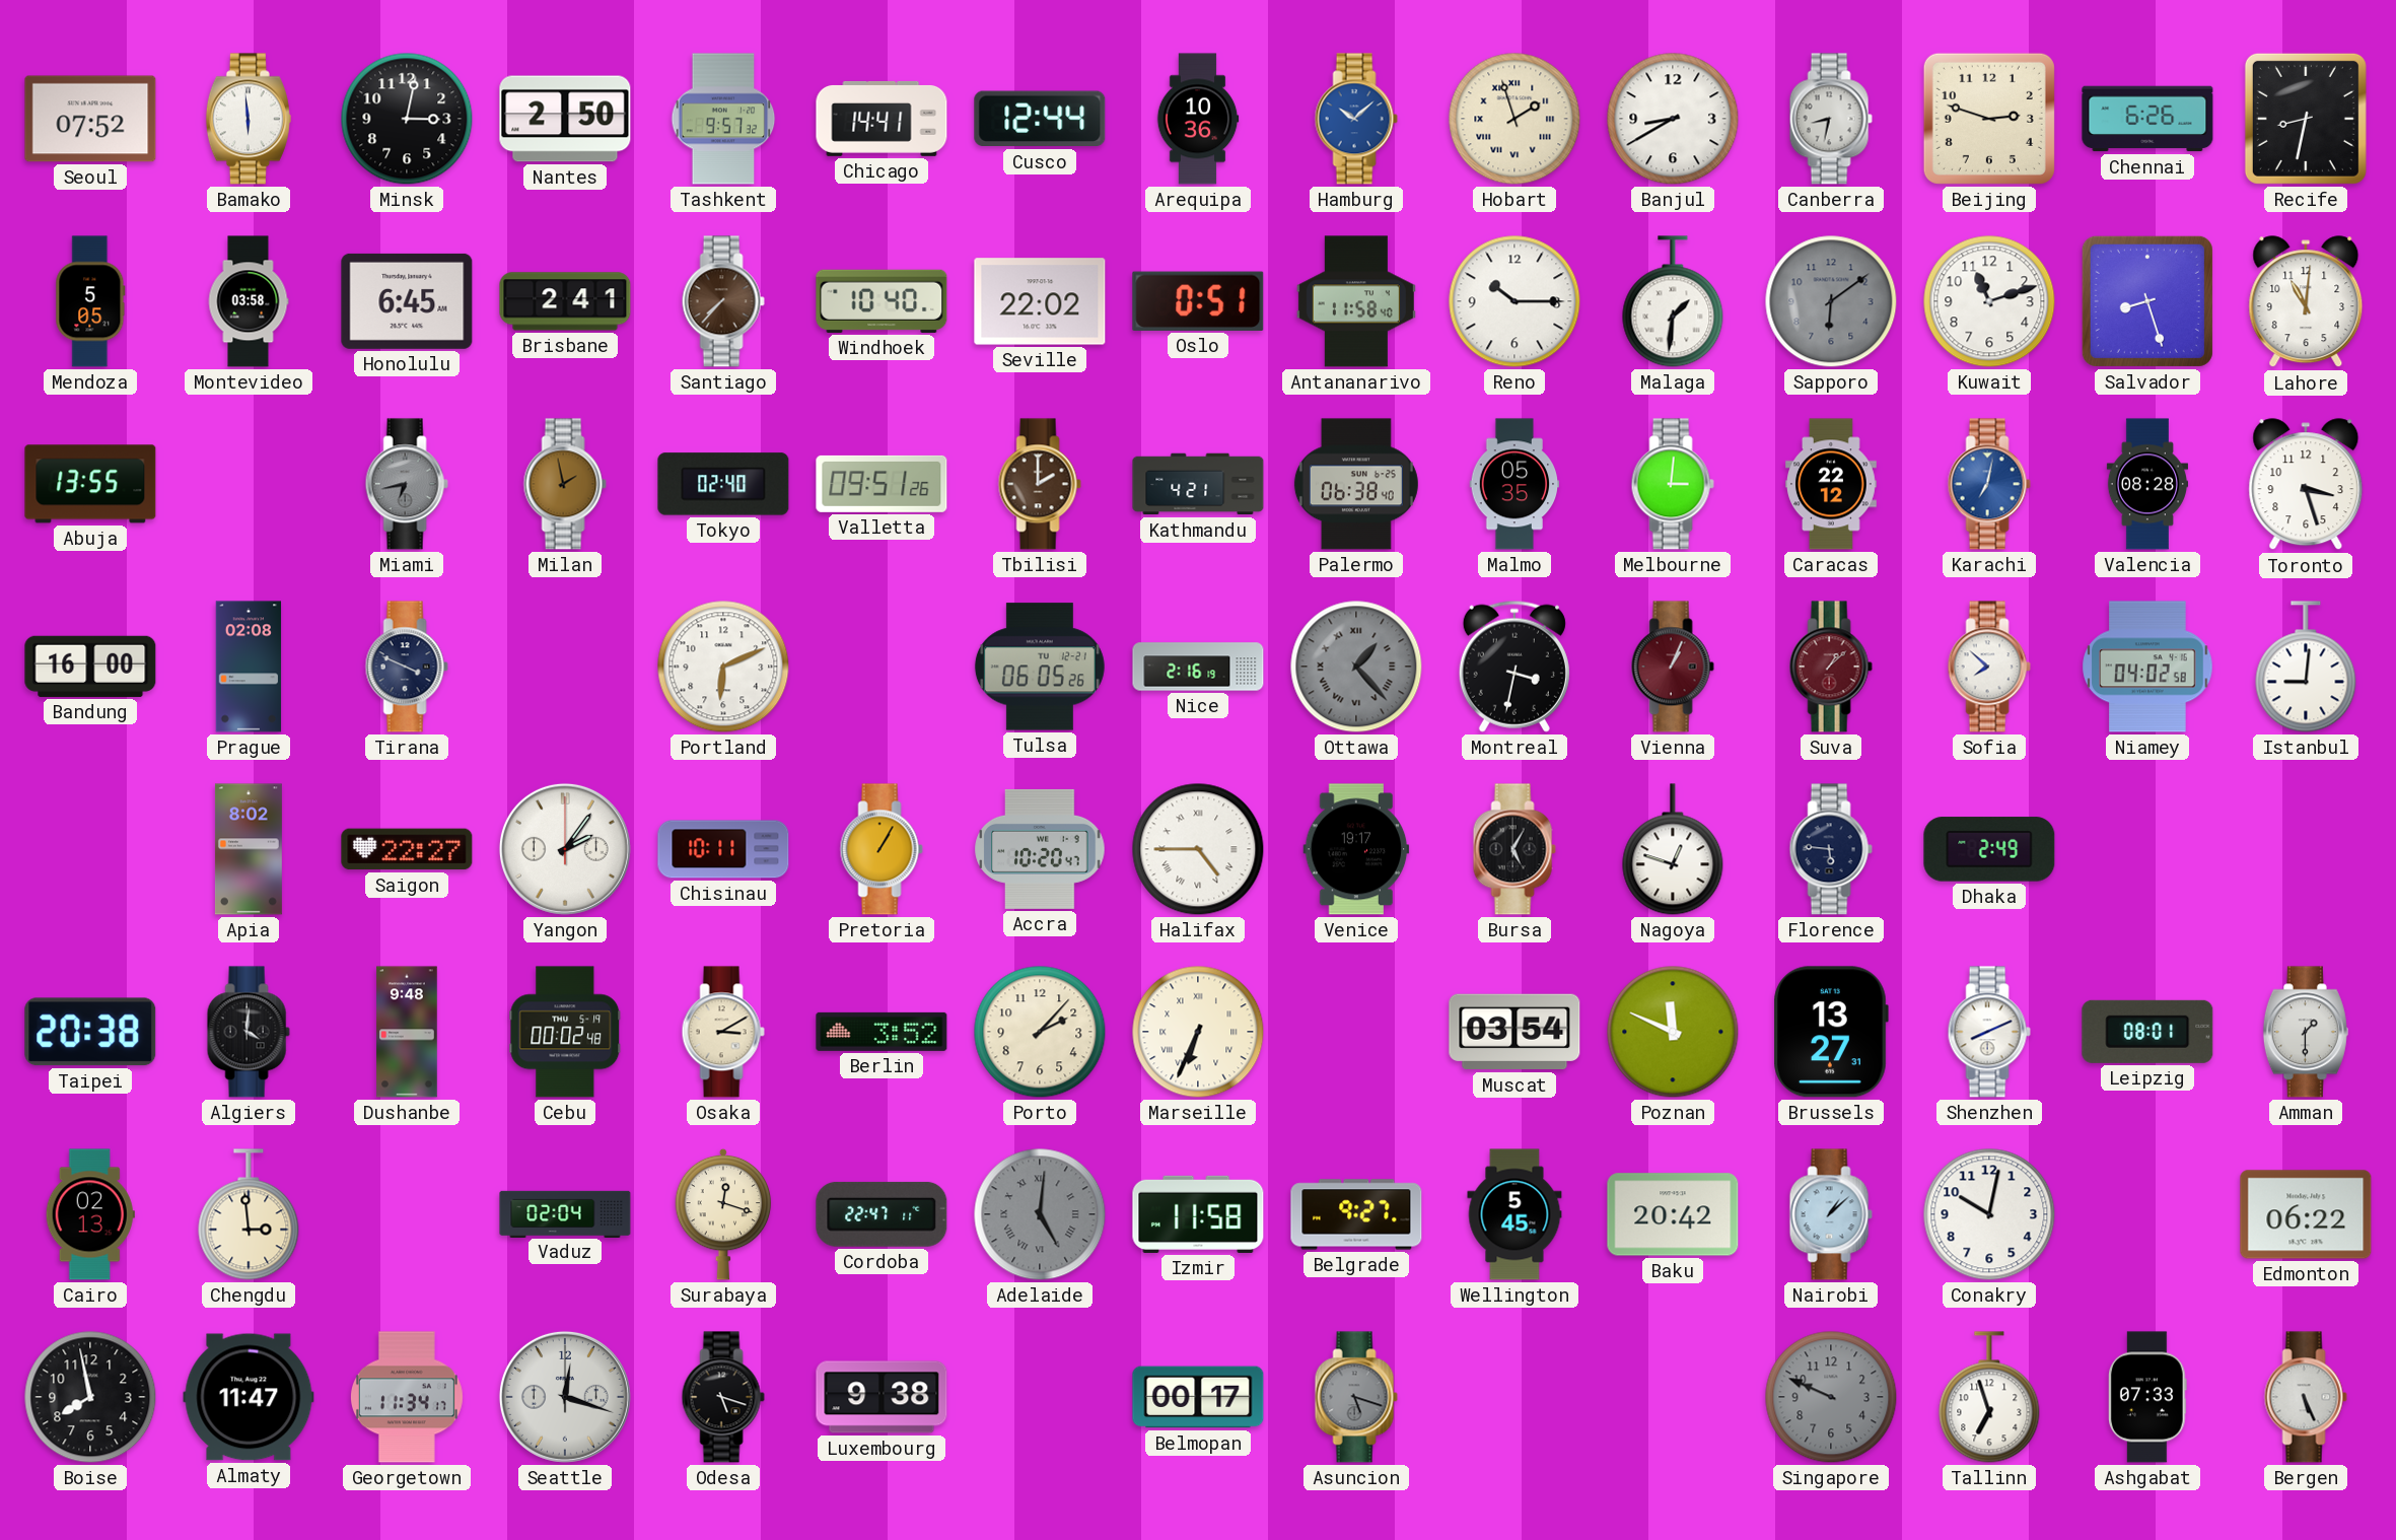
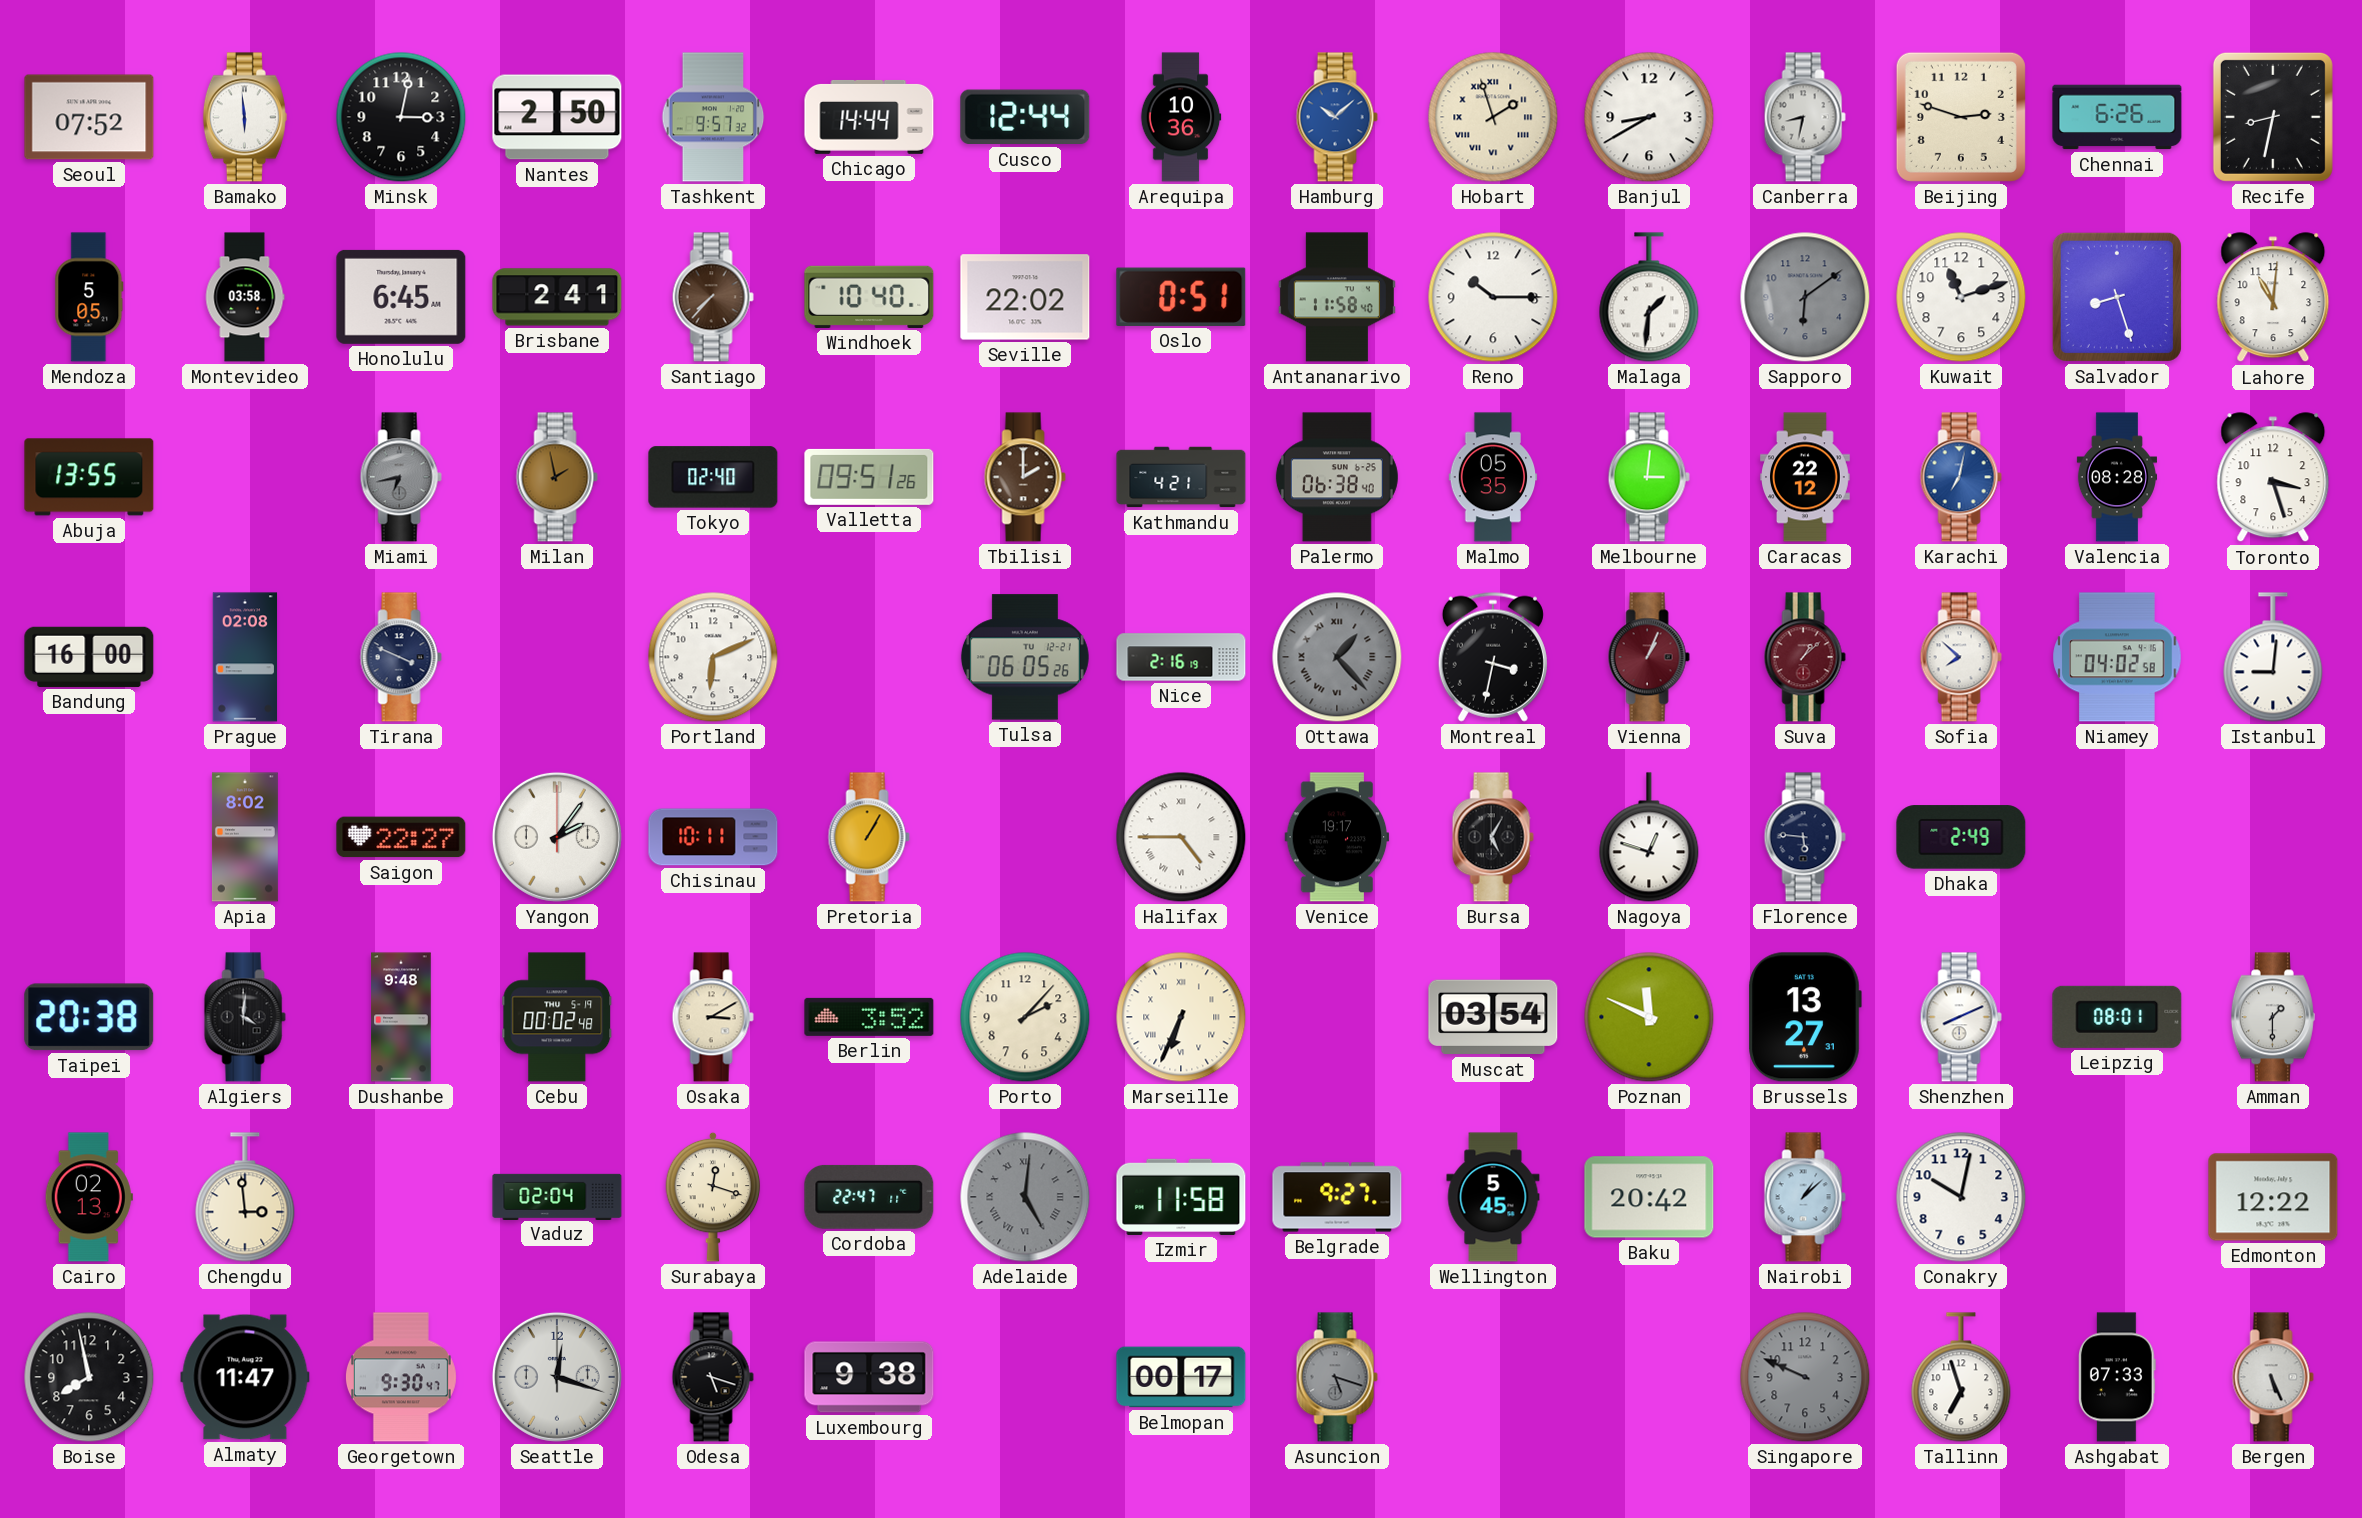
Chicago: 14:41 -> 14:44 (869, 117)
Accra: 10:20 -> none (1040, 849)
Edmonton: 06:22 -> 12:22 (2273, 1197)
Georgetown: 11:34 -> 9:30 (401, 1377)
